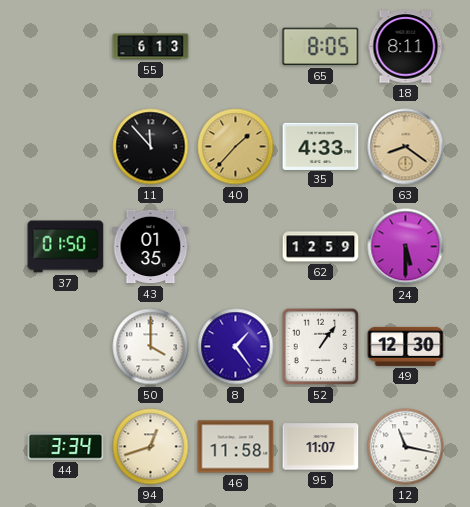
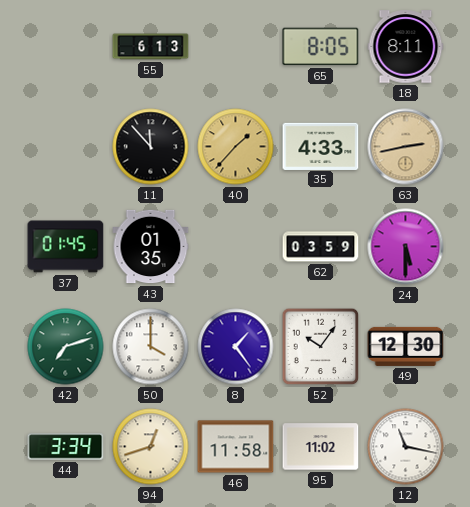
63: 8:21 -> 2:43 (406, 147)
37: 01:50 -> 01:45 (66, 247)
62: 12:59 -> 03:59 (321, 247)
42: none -> 7:12 (66, 347)
52: 1:06 -> 10:06 (321, 347)
95: 11:07 -> 11:02 (321, 447)
